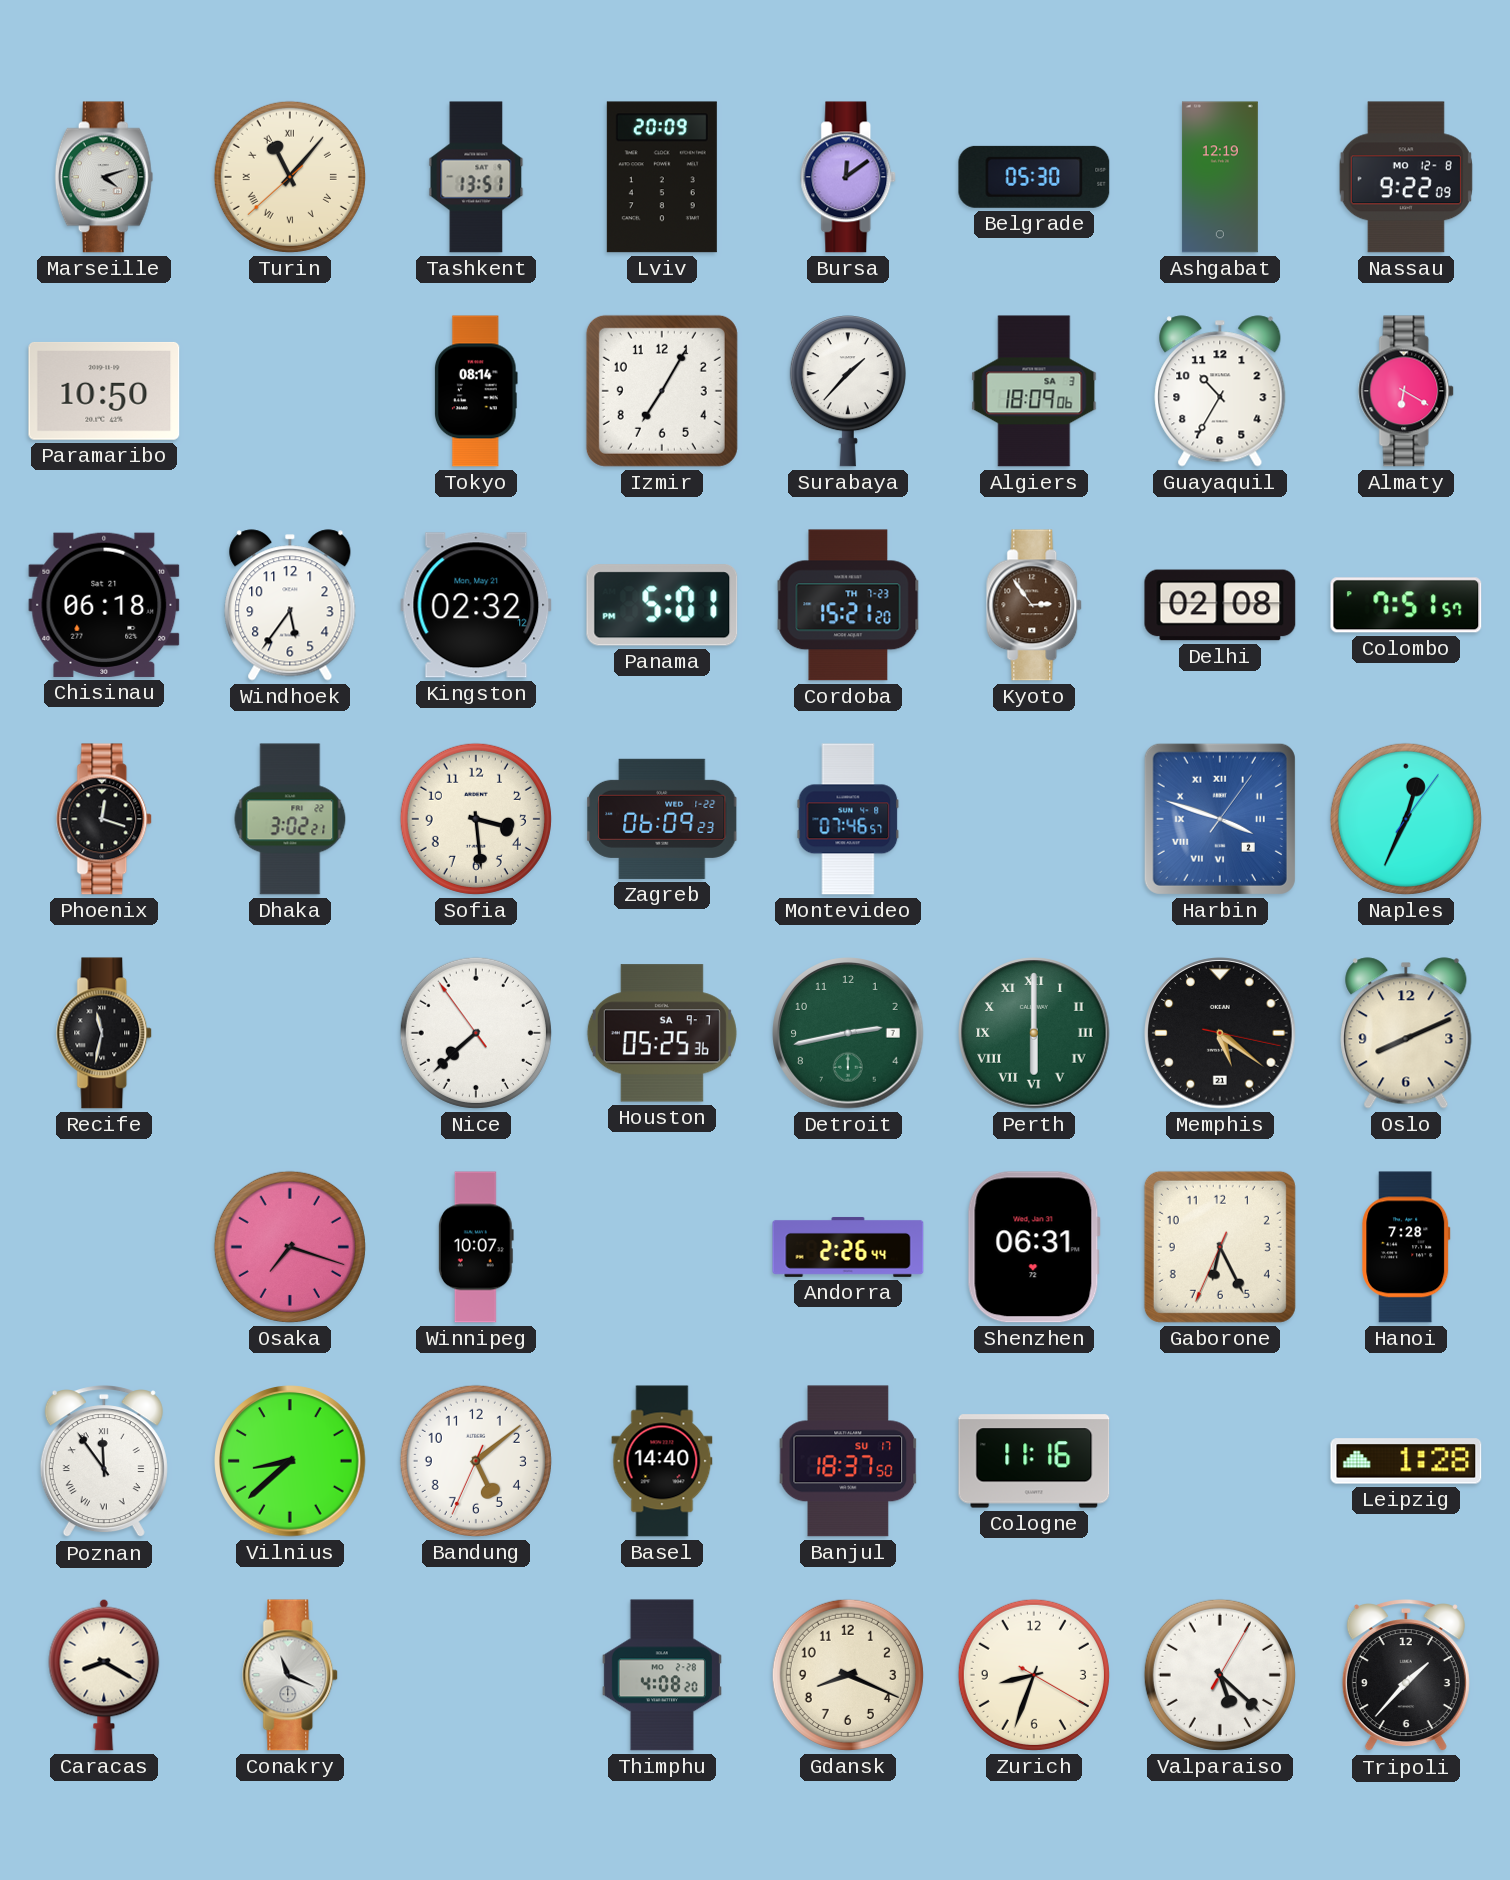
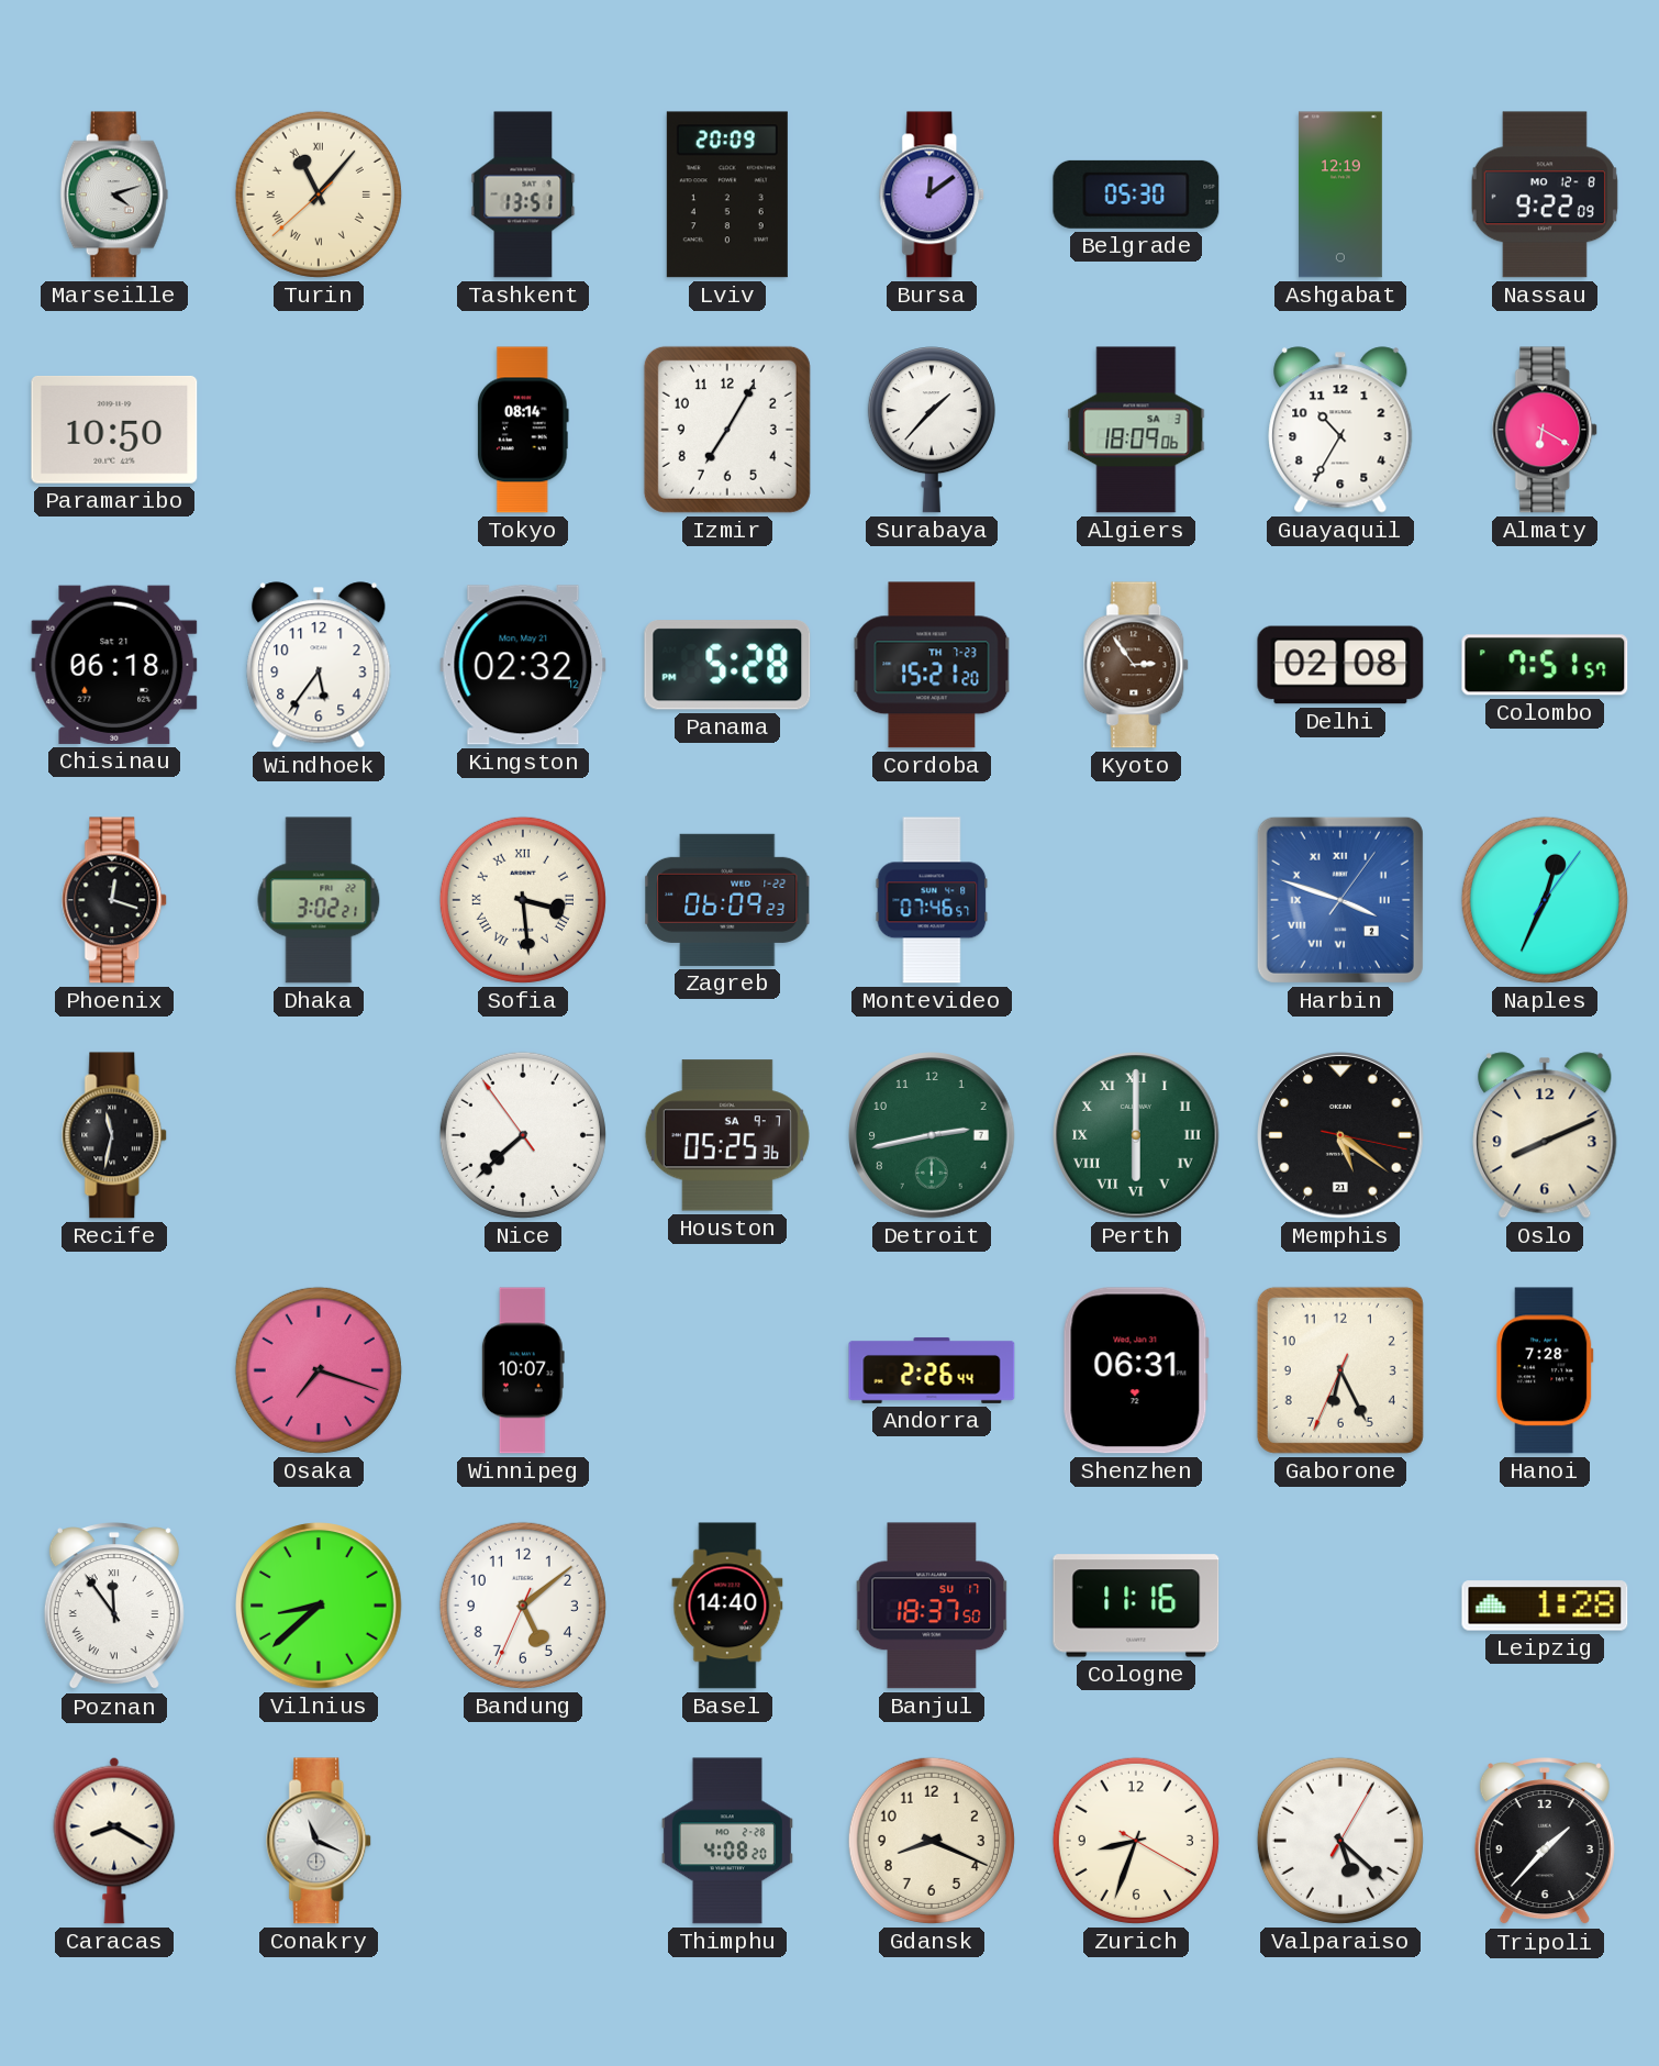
Panama: 5:01 -> 5:28 (727, 665)
Sofia numerals: Arabic -> Roman (523, 900)
